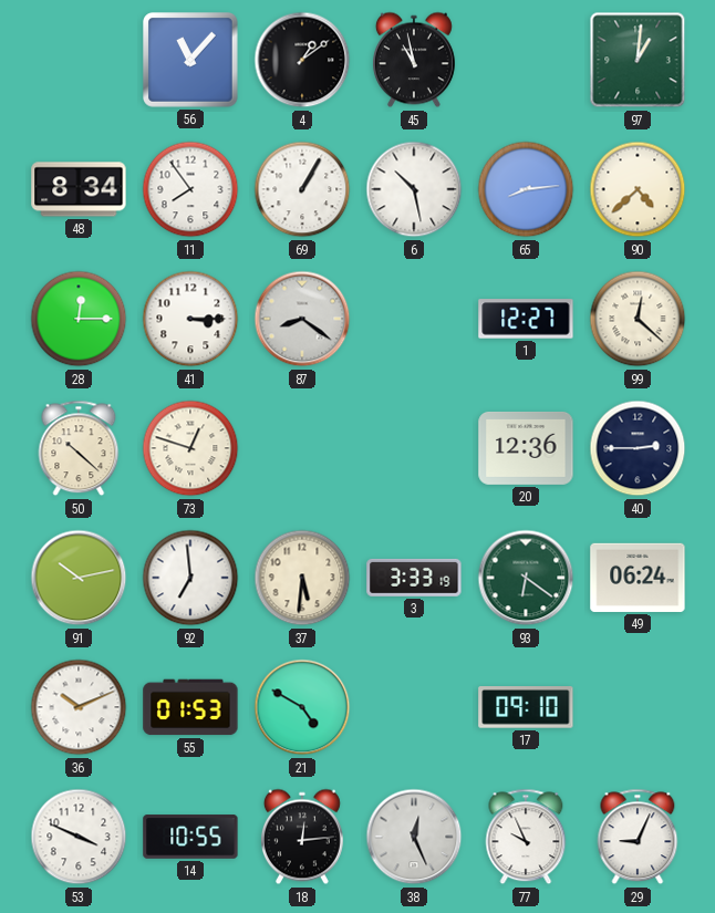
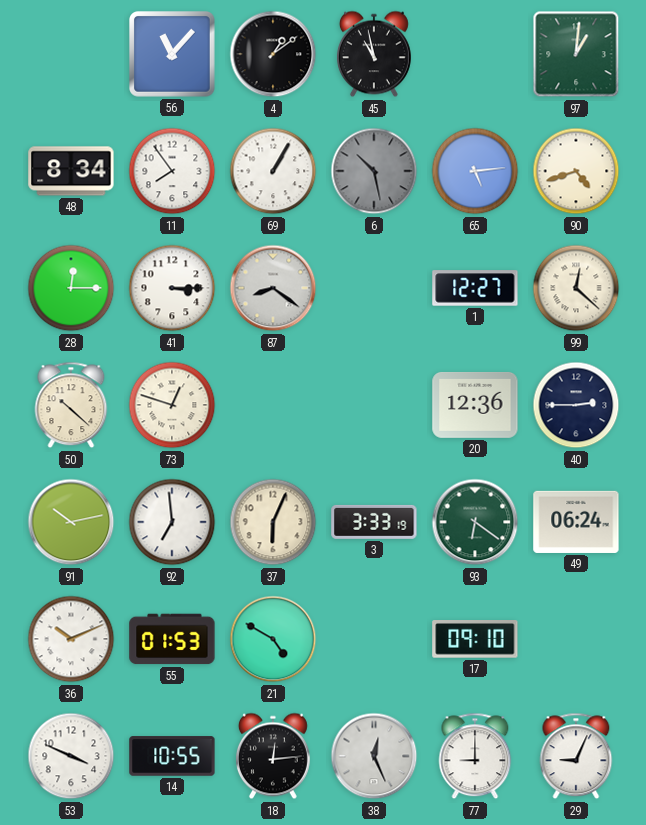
6 dial: white -> grey (374, 171)
65: 8:14 -> 5:14 (475, 171)
90: 4:38 -> 4:42 (576, 171)
37: 5:31 -> 6:04 (273, 522)
77: 9:56 -> 9:00 (475, 756)
